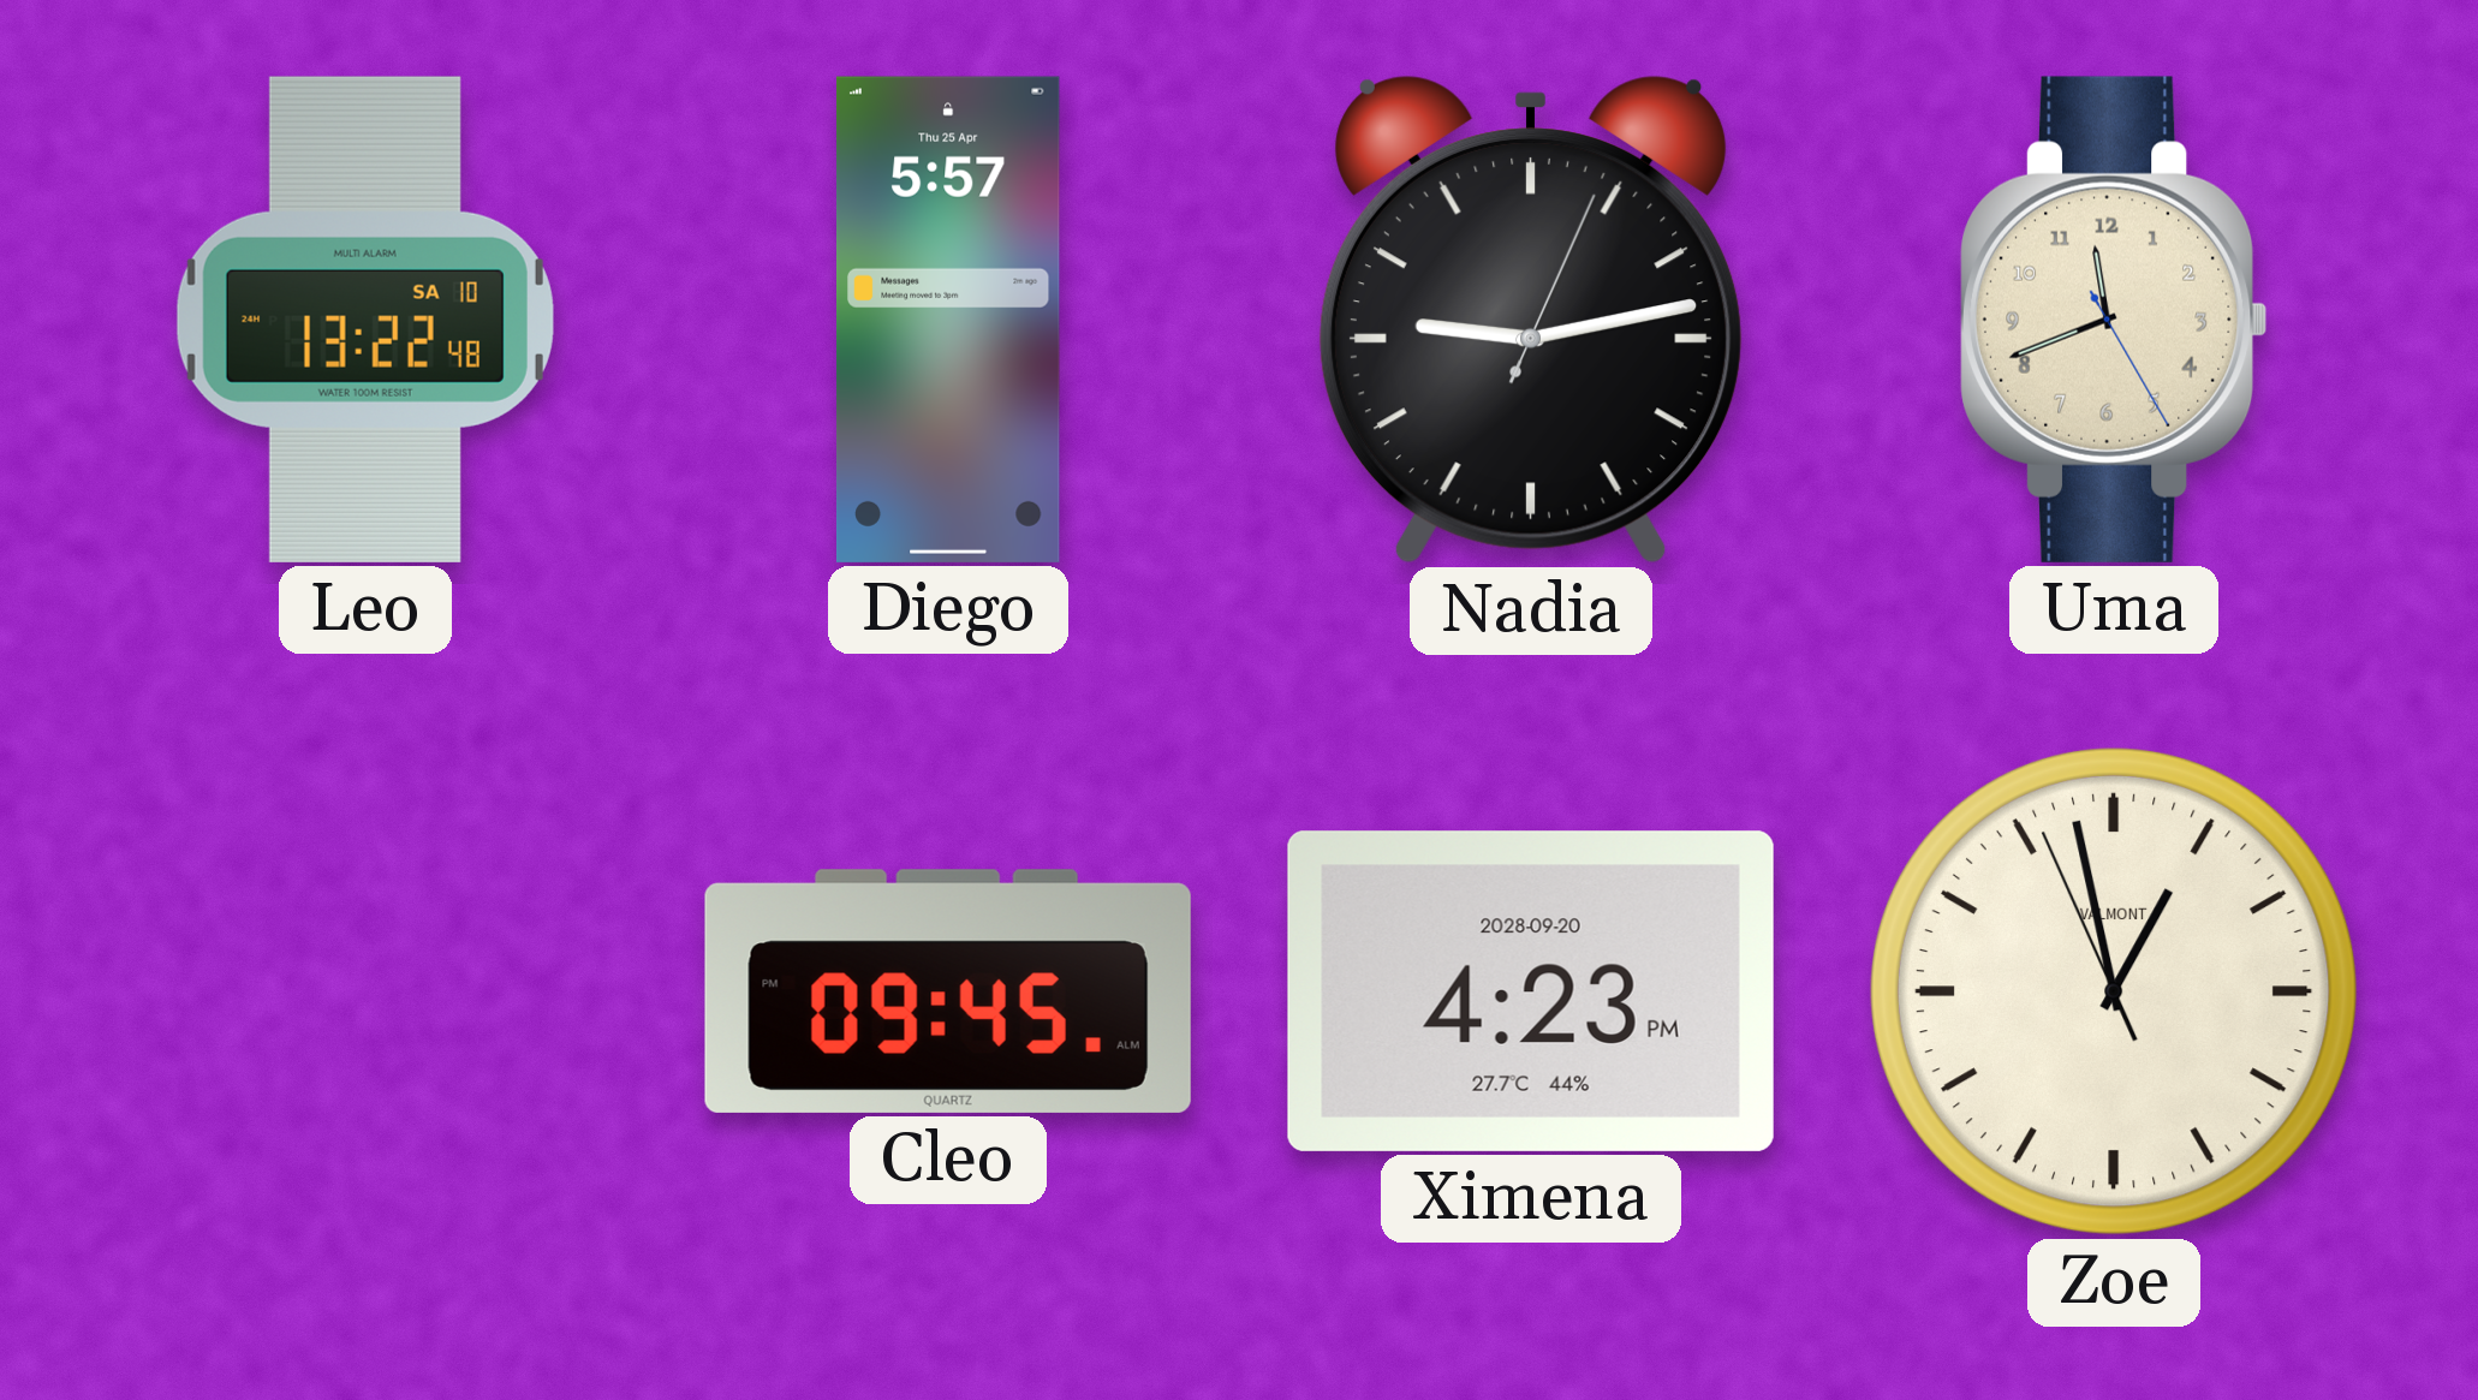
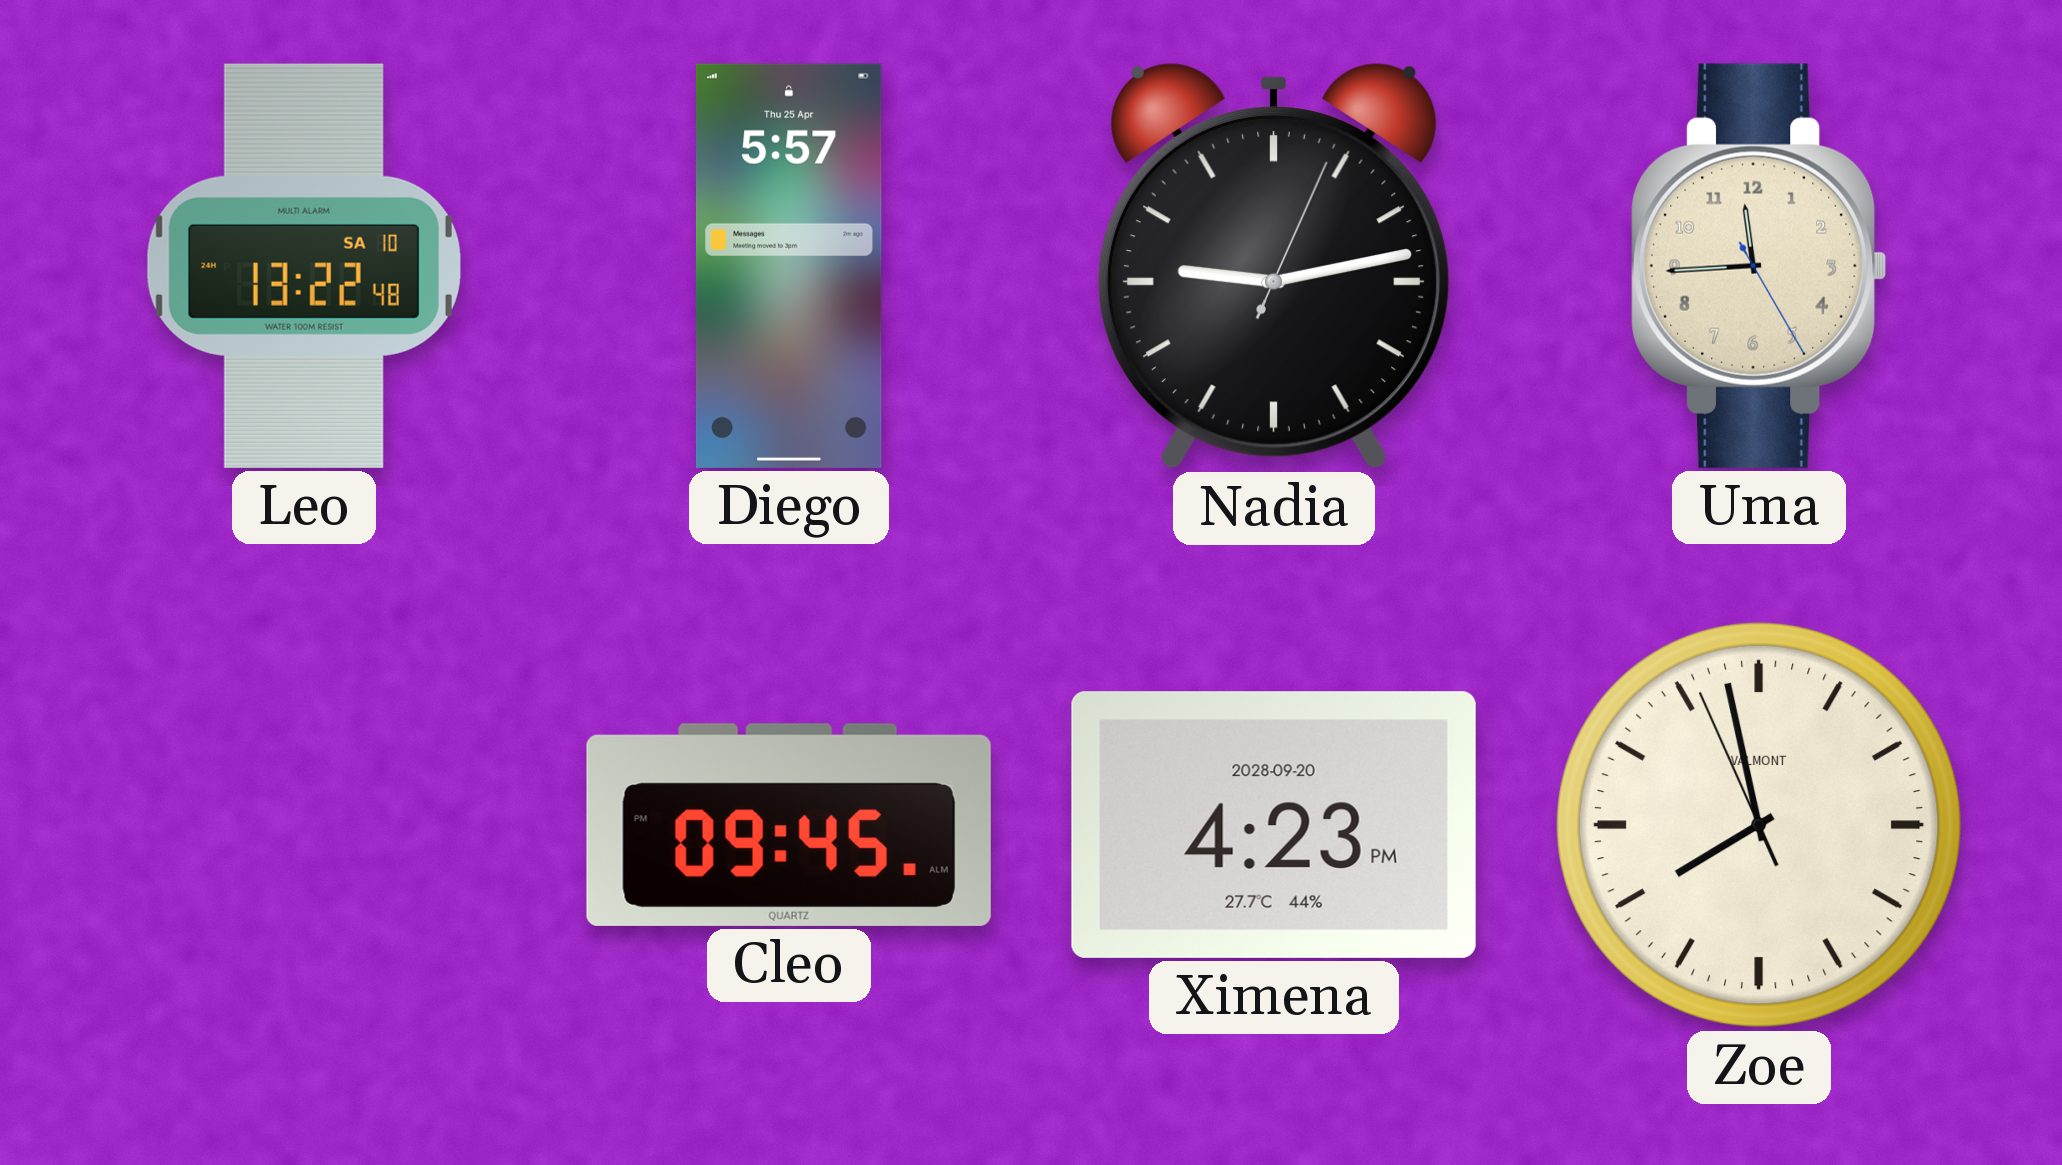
Uma: 11:41 -> 11:44 (1760, 266)
Zoe: 12:57 -> 7:57 (1759, 825)
